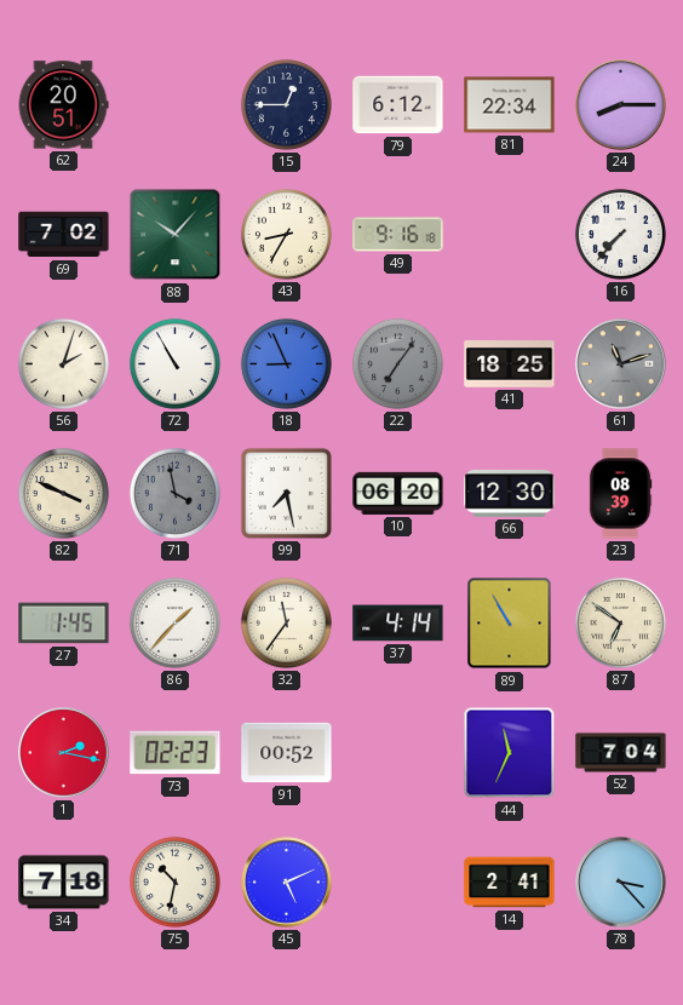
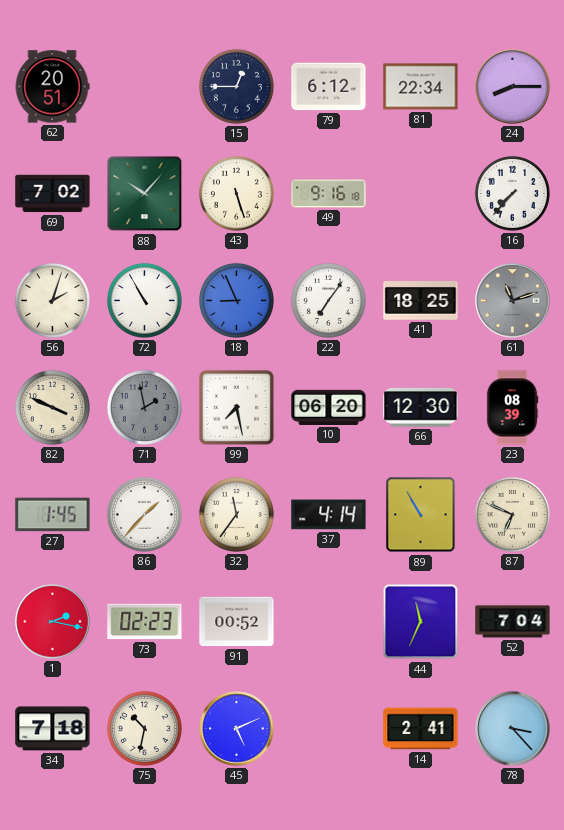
43: 8:35 -> 5:27 (236, 193)
22 dial: grey -> white (328, 300)
71: 3:58 -> 1:58 (144, 407)
87: 6:51 -> 6:49 (512, 514)
